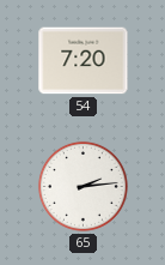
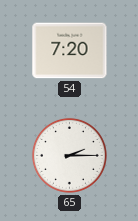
65: 2:14 -> 2:15 (69, 155)
